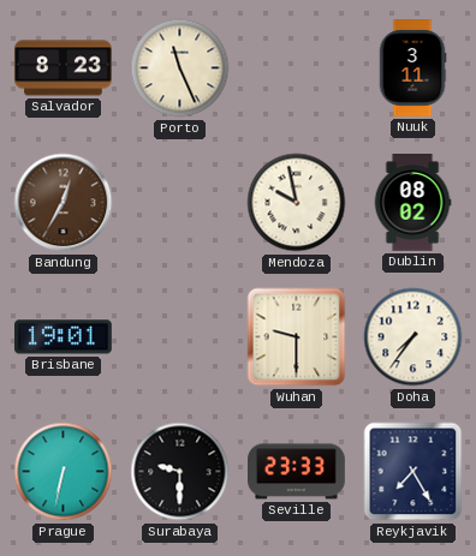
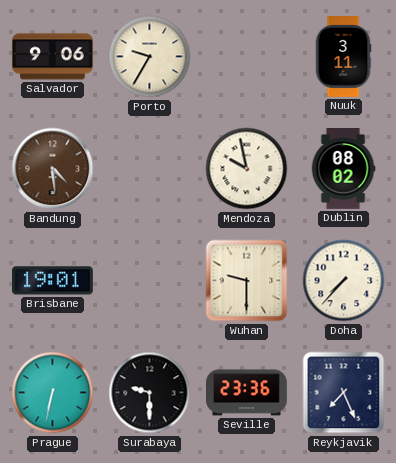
Salvador: 8:23 -> 9:06 (52, 57)
Porto: 11:26 -> 9:35 (150, 57)
Bandung: 12:35 -> 4:29 (53, 169)
Doha: 7:36 -> 7:37 (344, 281)
Seville: 23:33 -> 23:36 (247, 393)
Reykjavik: 7:25 -> 7:26 (344, 393)
